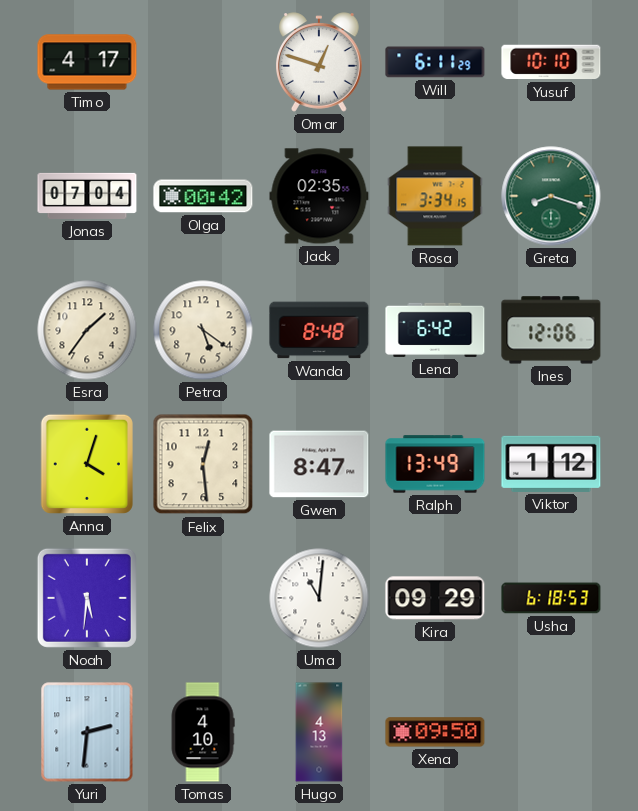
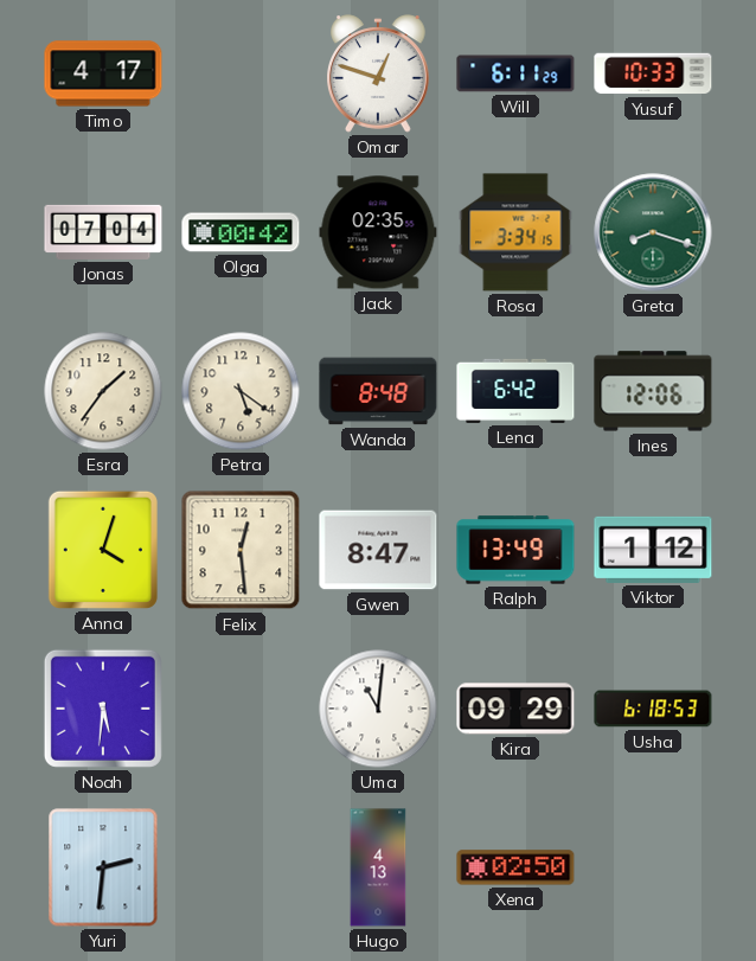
Yusuf: 10:10 -> 10:33 (653, 73)
Tomas: 4:10 -> none (203, 732)
Xena: 09:50 -> 02:50 (515, 867)
